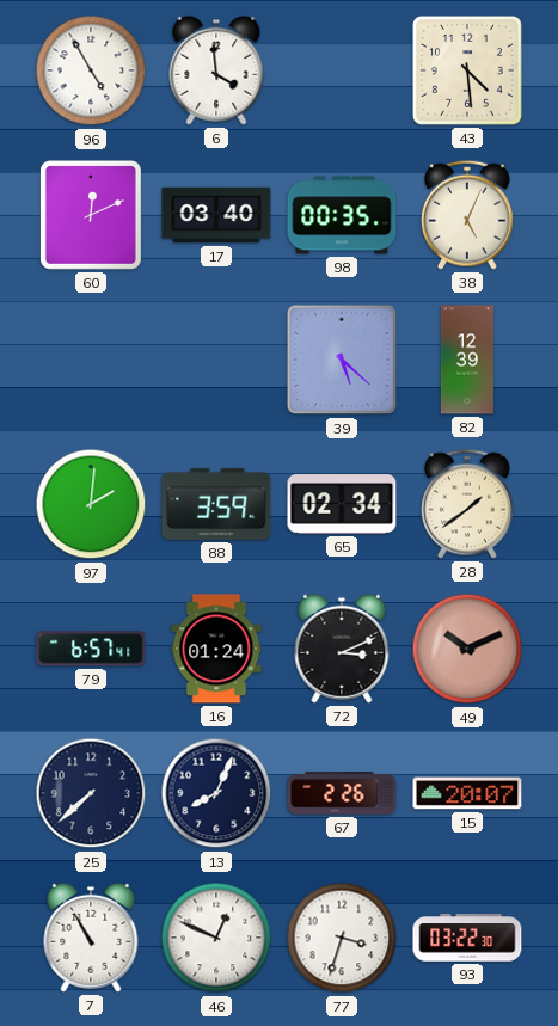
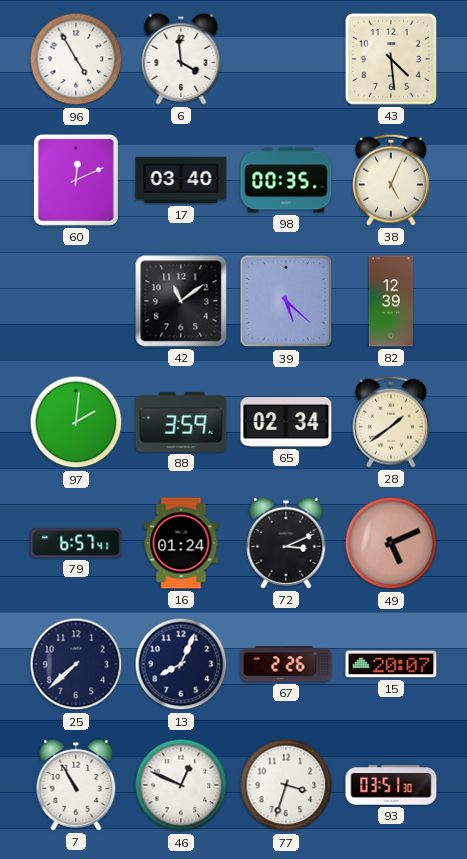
42: none -> 11:09 (181, 301)
49: 10:11 -> 5:11 (391, 543)
93: 03:22 -> 03:51 (391, 785)
